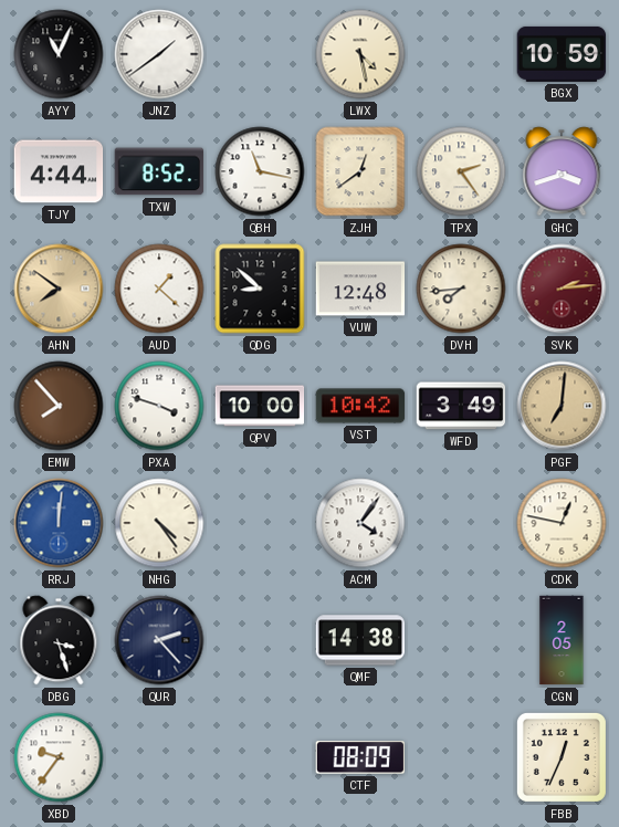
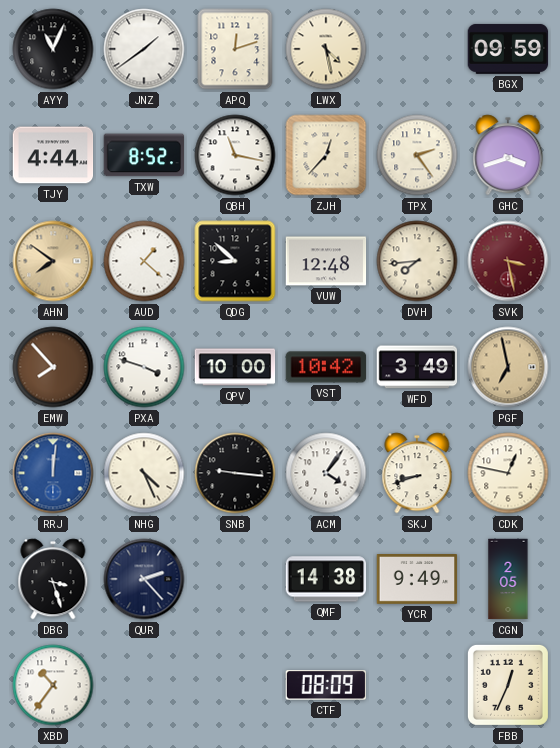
APQ: none -> 12:12 (235, 49)
BGX: 10:59 -> 09:59 (508, 49)
ZJH: 12:39 -> 12:37 (326, 155)
SVK: 2:14 -> 3:28 (508, 261)
PGF: 7:01 -> 6:58 (508, 367)
NHG: 4:24 -> 4:26 (144, 473)
SNB: none -> 9:16 (235, 473)
SKJ: none -> 8:42 (417, 473)
YCR: none -> 9:49 (417, 580)
XBD: 9:36 -> 10:36 (53, 685)
